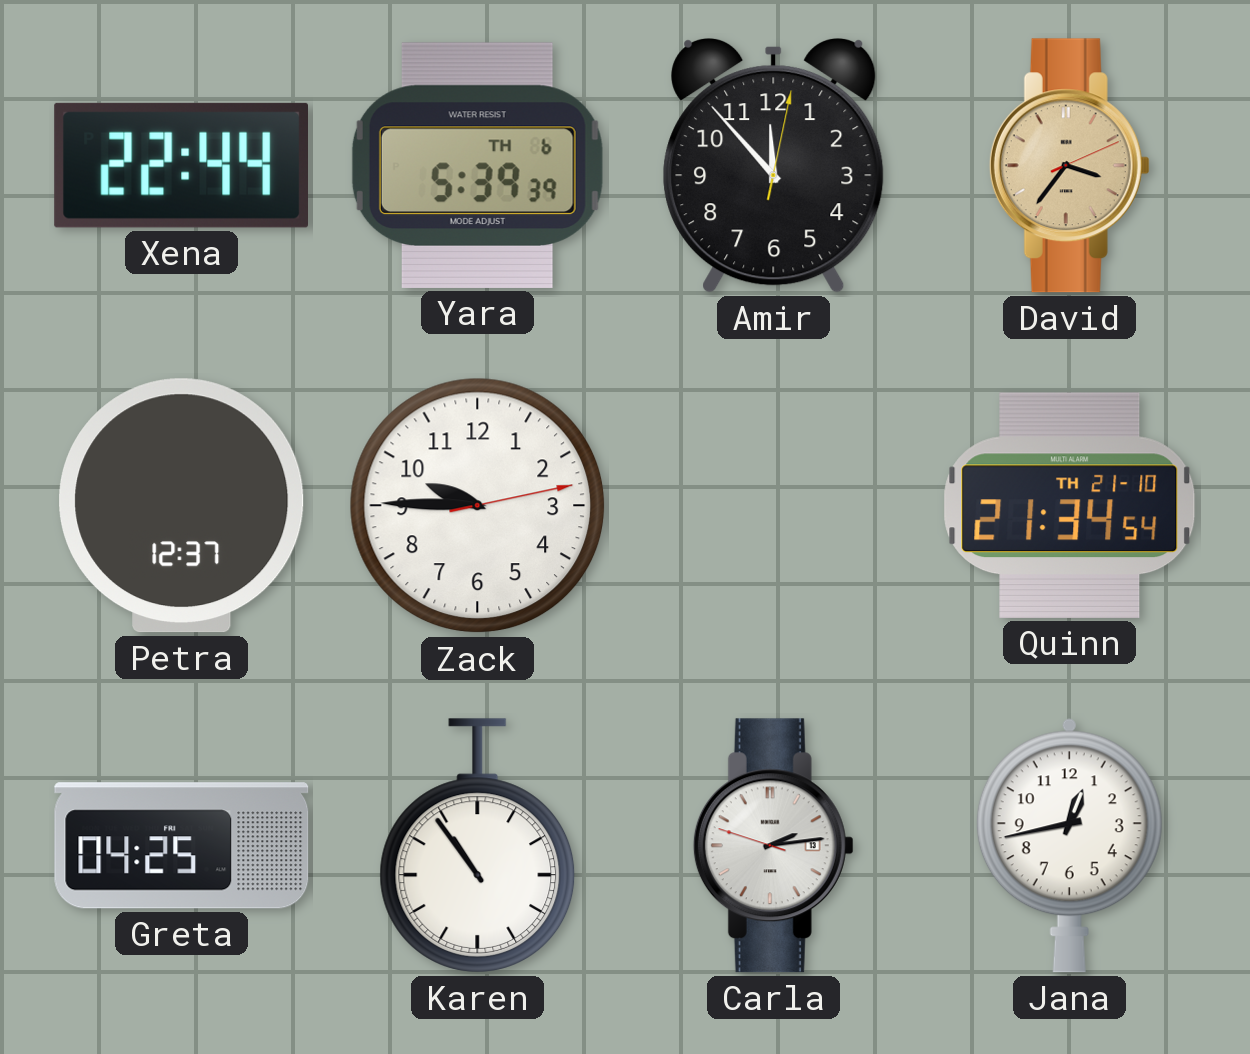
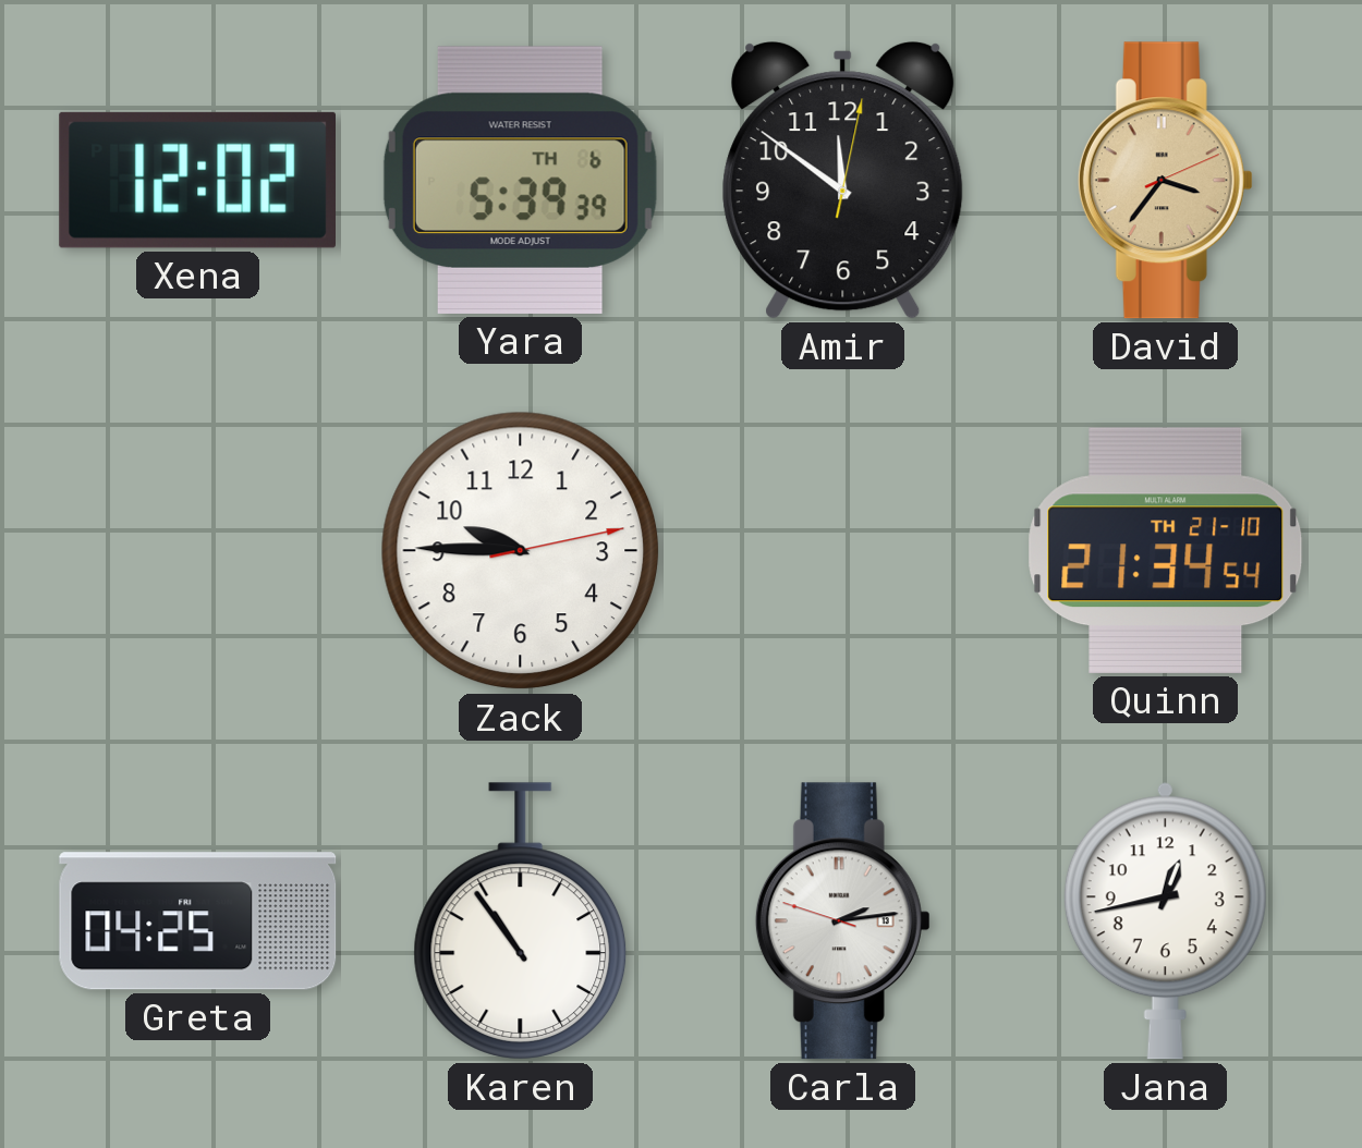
Xena: 22:44 -> 12:02 (197, 180)
Amir: 11:53 -> 11:51 (843, 181)
Petra: 12:37 -> none (182, 506)
